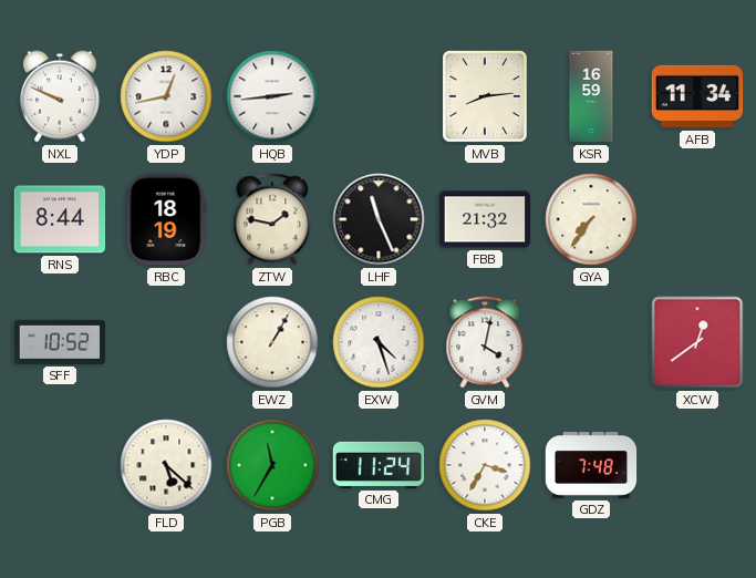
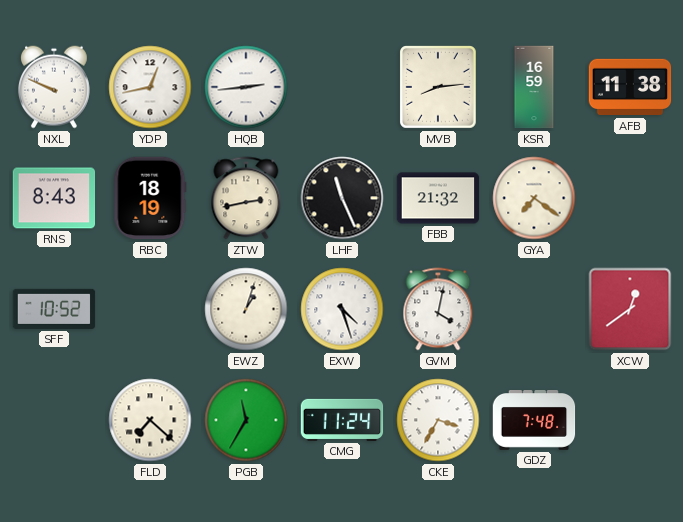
AFB: 11:34 -> 11:38 (630, 87)
RNS: 8:44 -> 8:43 (54, 198)
ZTW: 1:47 -> 2:43 (246, 198)
GYA: 7:36 -> 7:21 (534, 198)
EWZ: 1:05 -> 1:03 (246, 309)
FLD: 5:22 -> 7:22 (150, 420)
